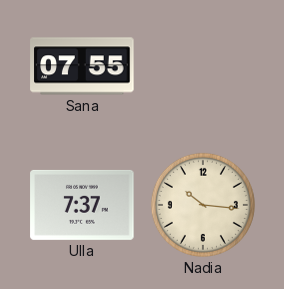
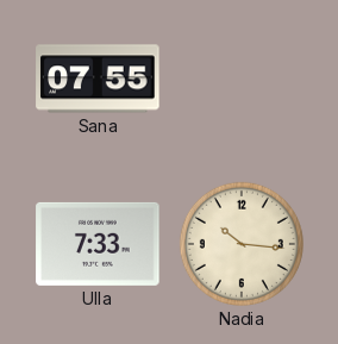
Ulla: 7:37 -> 7:33 (98, 244)
